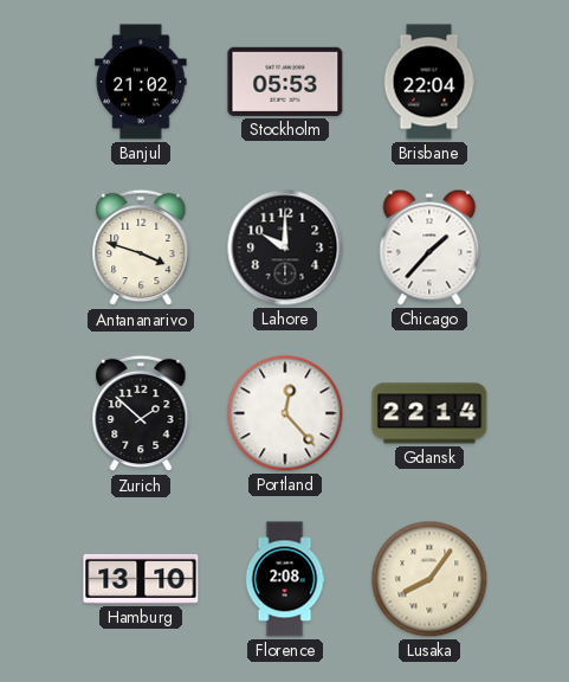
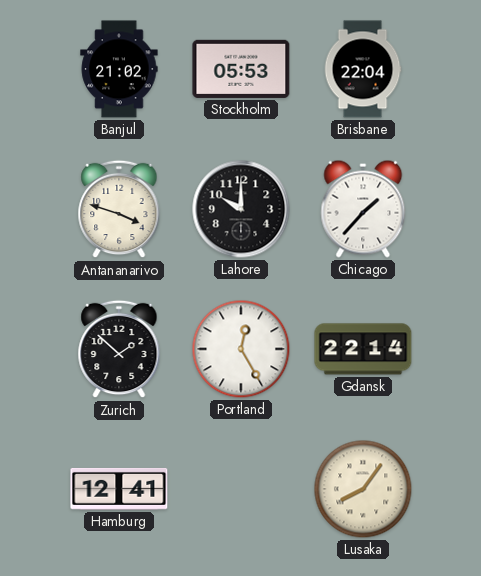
Portland: 12:23 -> 12:25 (241, 349)
Hamburg: 13:10 -> 12:41 (119, 489)
Florence: 2:08 -> none (285, 579)
